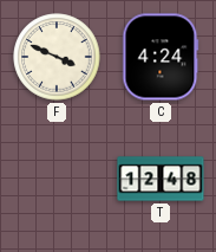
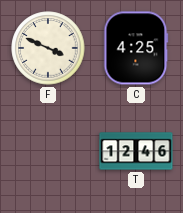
C: 4:24 -> 4:25 (136, 48)
T: 12:48 -> 12:46 (136, 151)
